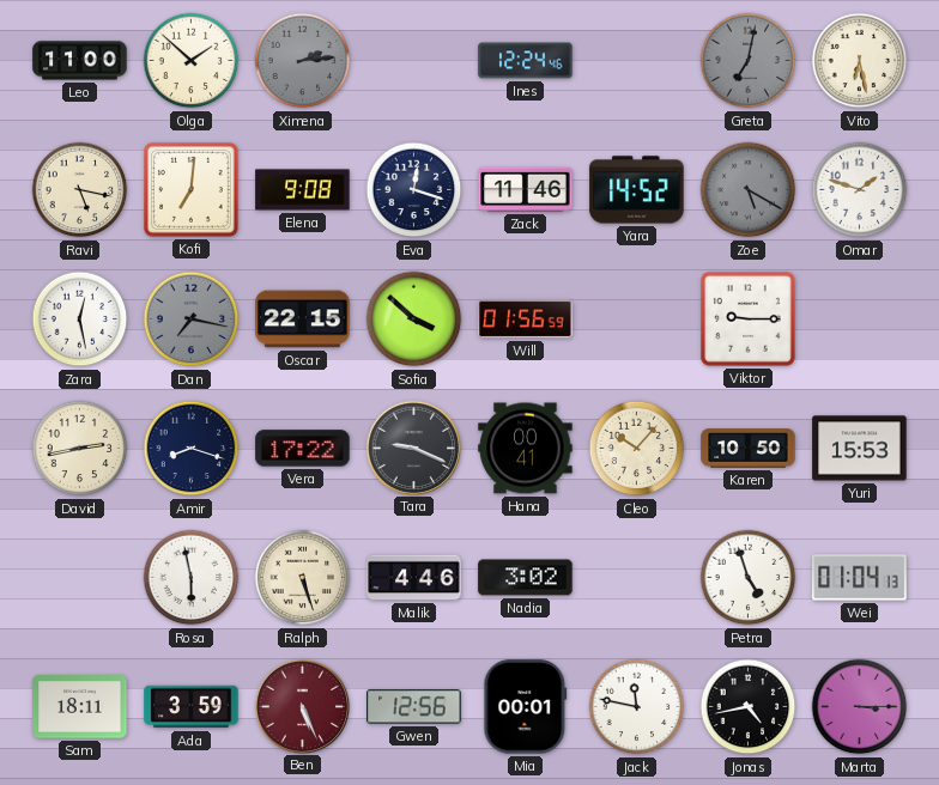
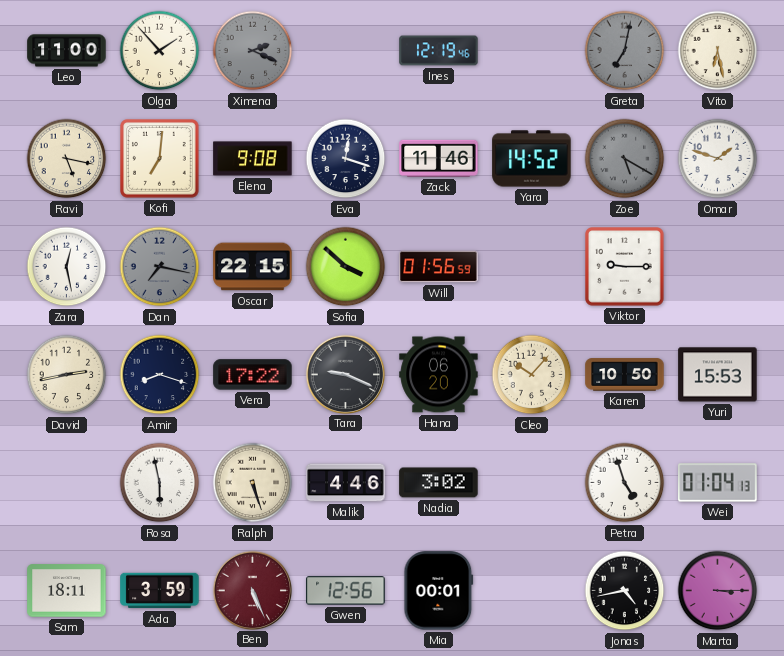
Olga: 1:52 -> 1:53 (160, 51)
Ximena: 2:14 -> 2:19 (253, 51)
Ines: 12:24 -> 12:19 (439, 51)
Hana: 00:41 -> 06:20 (439, 375)
Jack: 11:47 -> none (637, 707)
